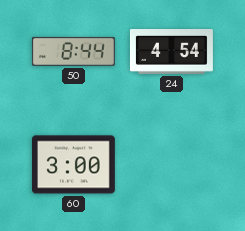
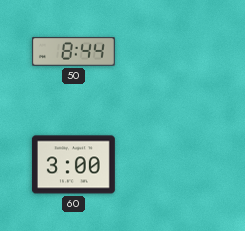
24: 4:54 -> none (171, 52)
